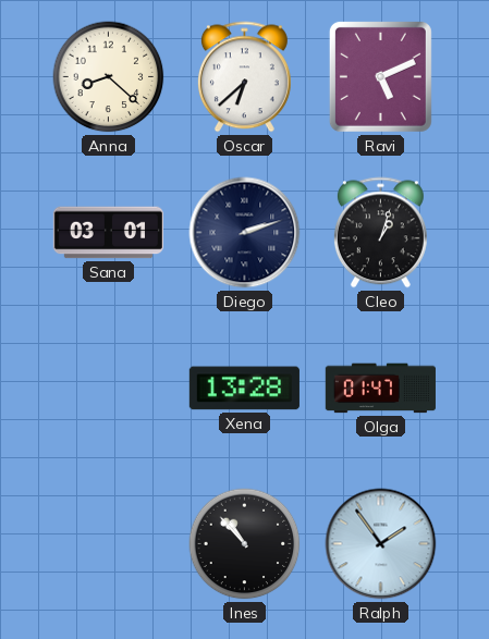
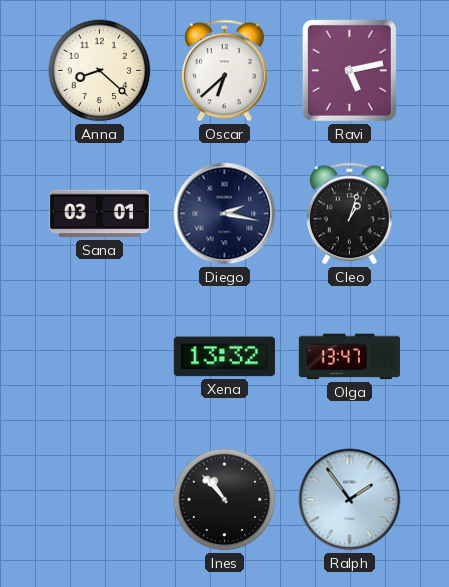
Ravi: 5:11 -> 5:13 (349, 70)
Diego: 2:12 -> 2:17 (225, 214)
Xena: 13:28 -> 13:32 (224, 357)
Olga: 01:47 -> 13:47 (349, 357)
